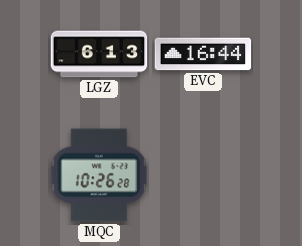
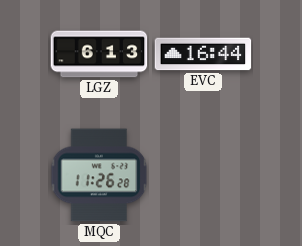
MQC: 10:26 -> 11:26 (99, 175)
